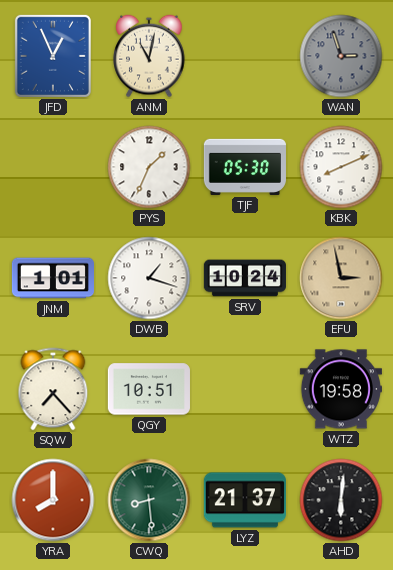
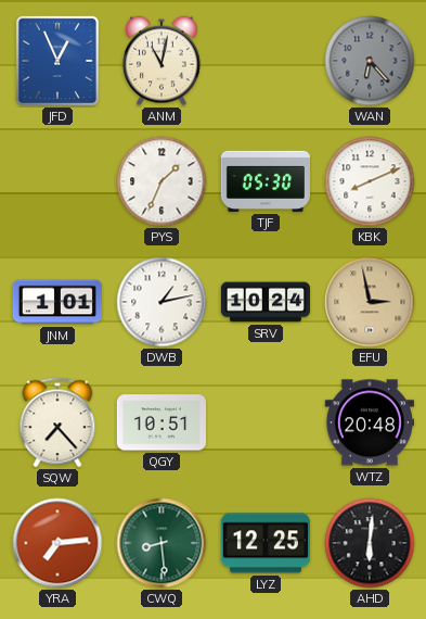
WAN: 2:57 -> 6:23 (370, 61)
DWB: 1:18 -> 1:13 (162, 302)
WTZ: 19:58 -> 20:48 (370, 422)
YRA: 8:00 -> 7:14 (57, 543)
LYZ: 21:37 -> 12:25 (266, 543)
